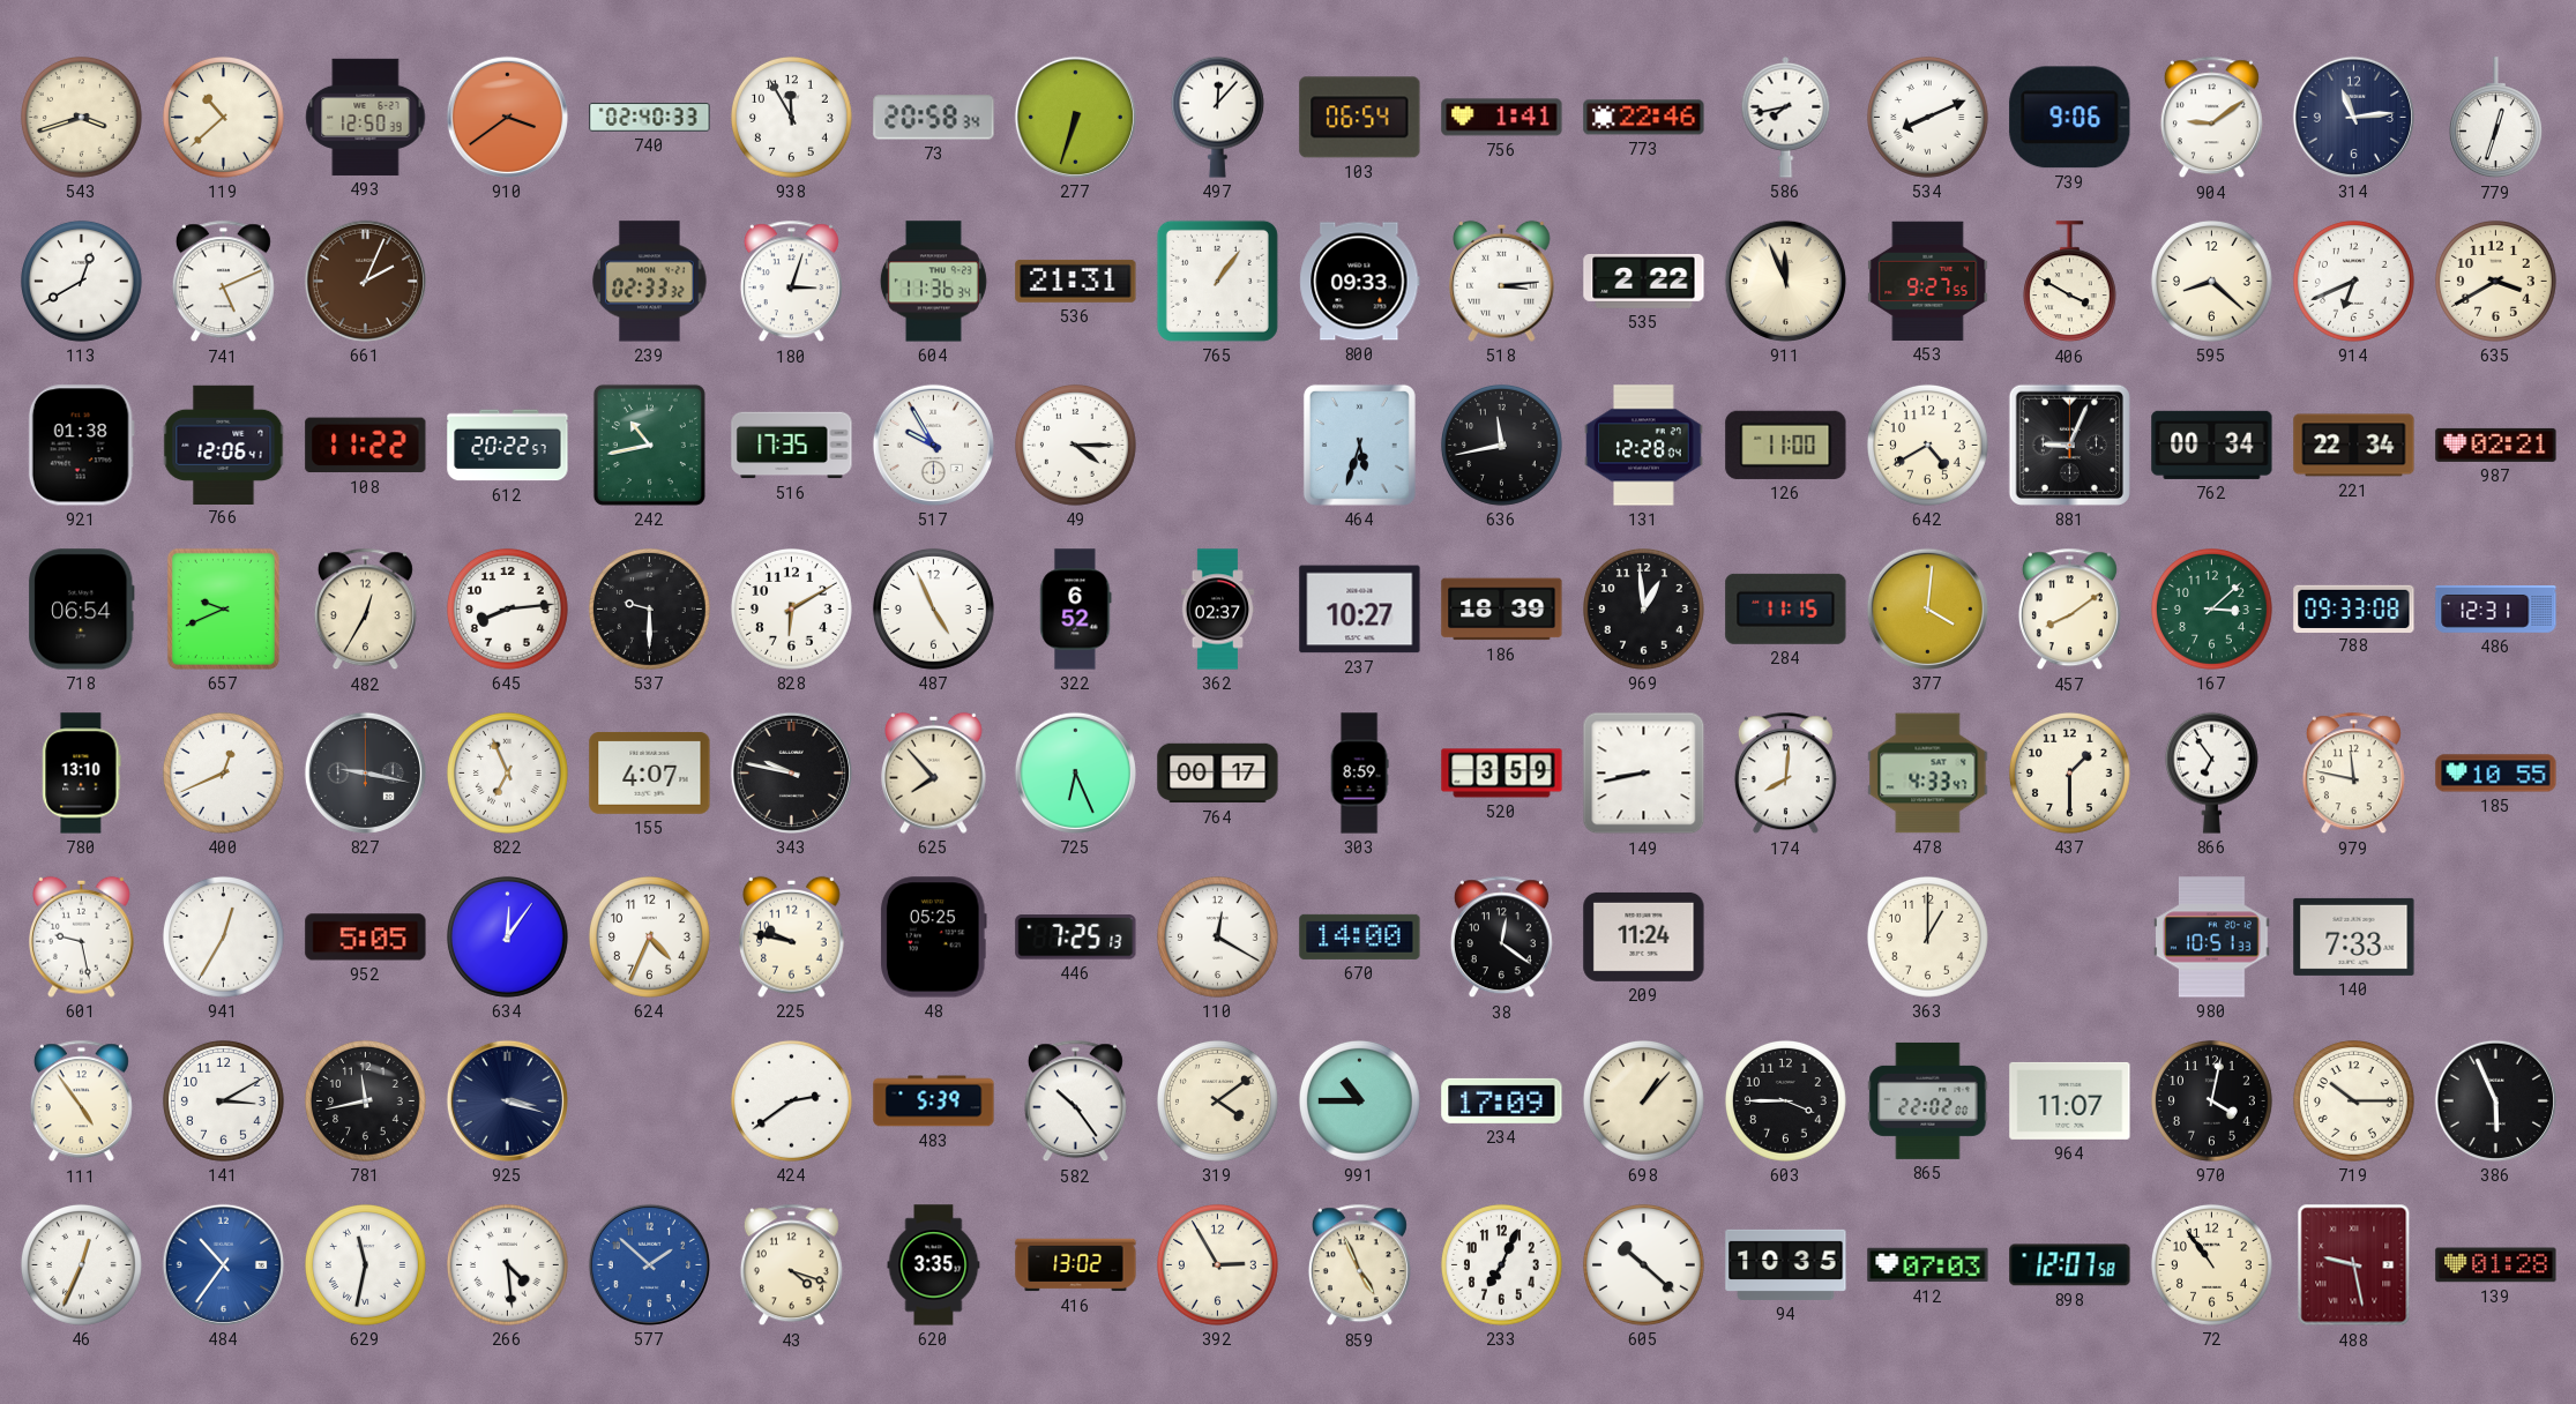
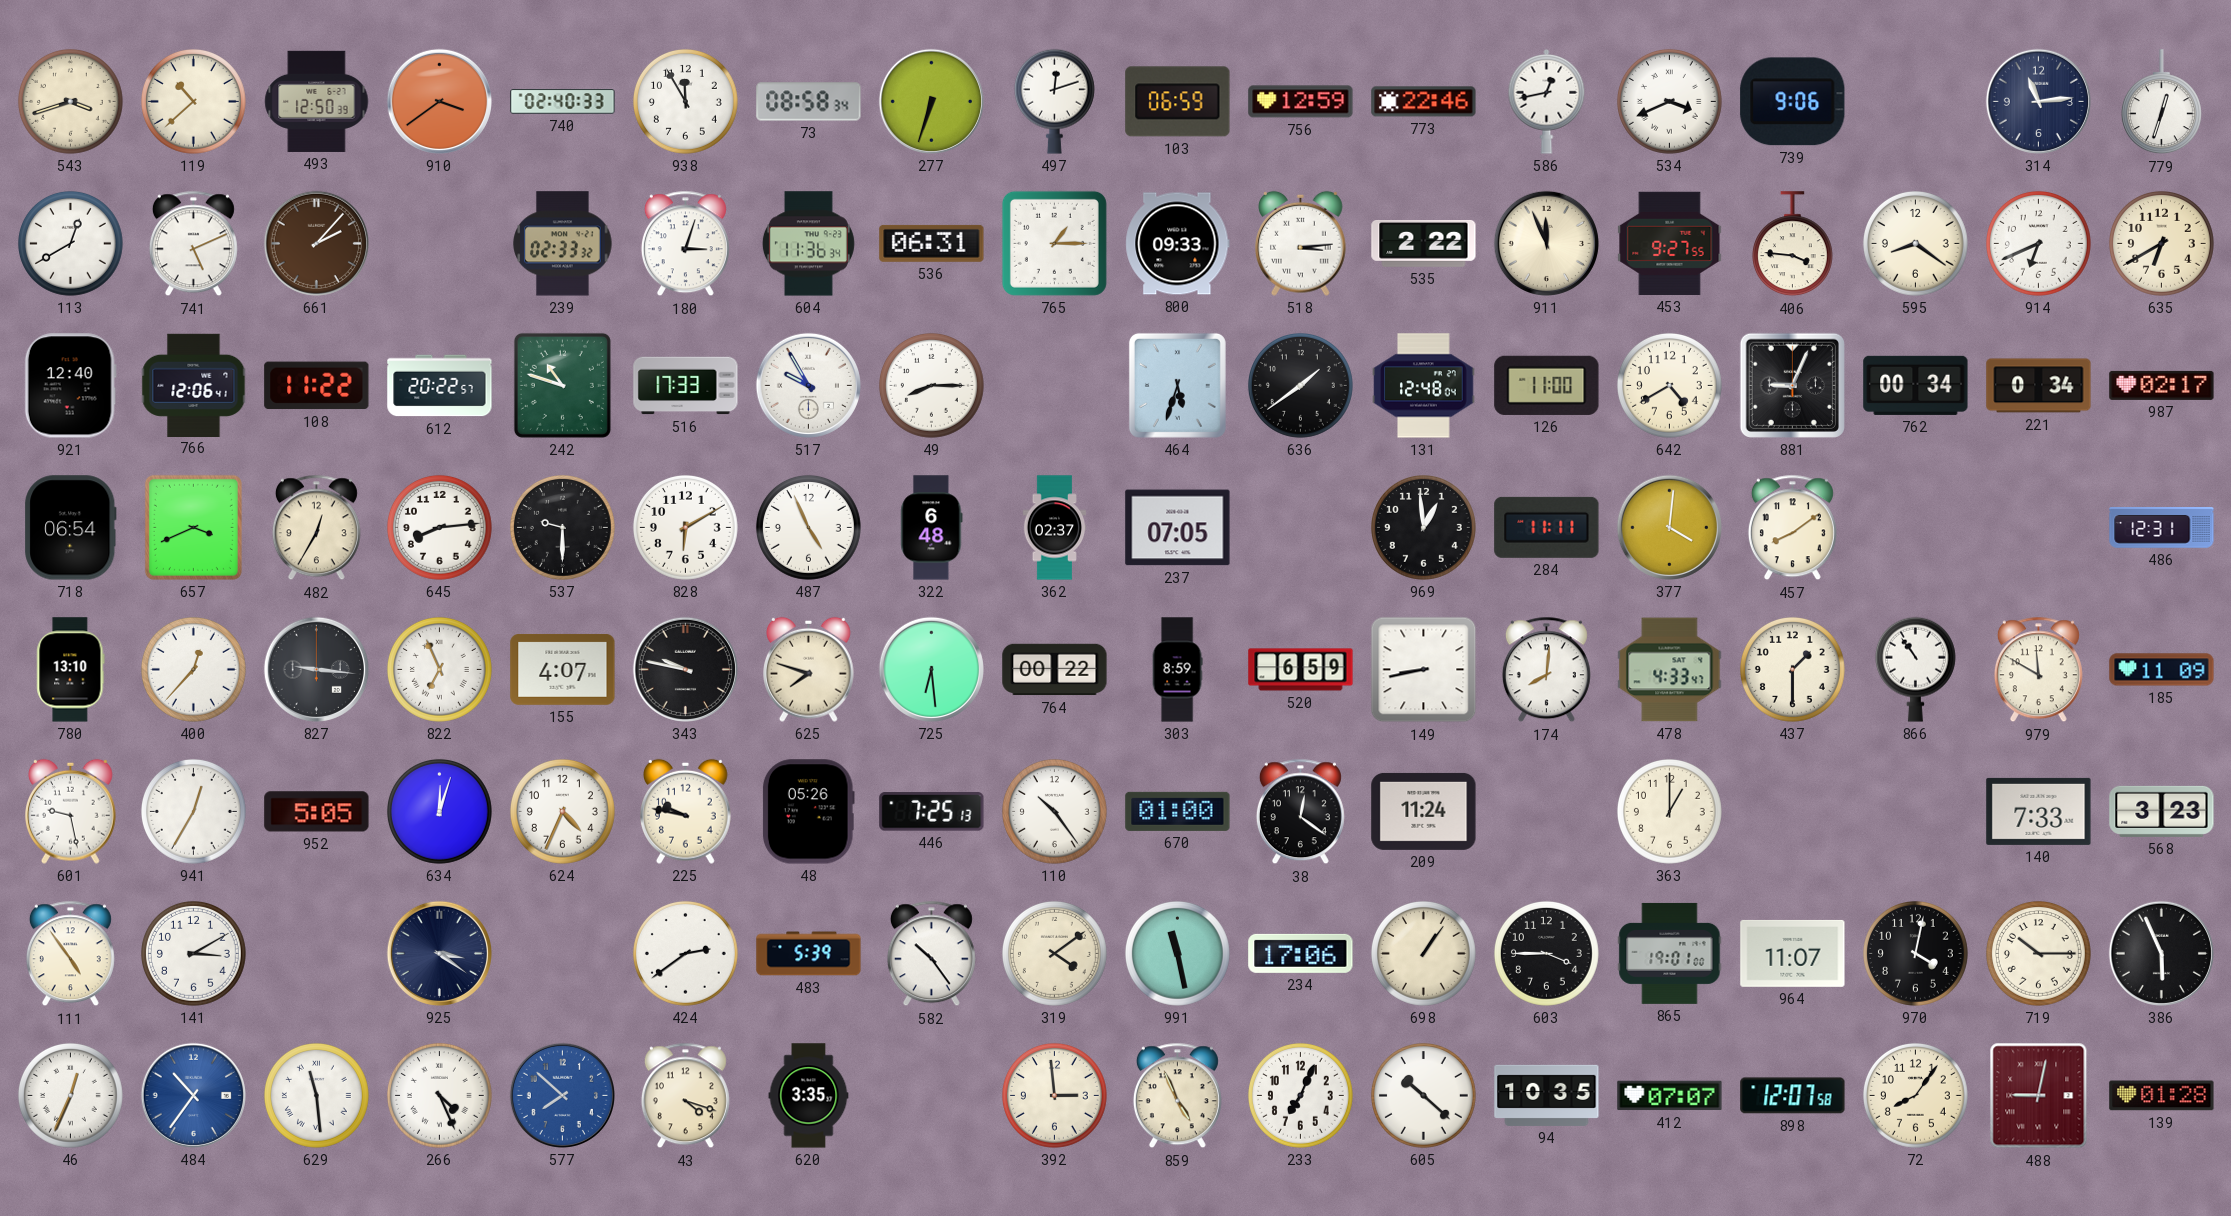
73: 20:58 -> 08:58 (809, 102)
497: 12:07 -> 12:12 (1054, 101)
103: 06:54 -> 06:59 (1178, 102)
756: 1:41 -> 12:59 (1301, 102)
586: 7:43 -> 12:43 (1547, 102)
534: 8:11 -> 3:41 (1669, 101)
904: 9:09 -> none (2211, 118)
661: 2:04 -> 2:07 (316, 243)
536: 21:31 -> 06:31 (932, 243)
765: 1:06 -> 1:15 (1054, 243)
406: 3:50 -> 3:46 (1792, 244)
595: 8:22 -> 8:21 (1915, 243)
635: 3:40 -> 6:40 (2161, 243)
921: 01:38 -> 12:40 (70, 386)
242: 10:43 -> 10:48 (562, 385)
516: 17:35 -> 17:33 (686, 386)
49: 4:15 -> 8:15 (931, 385)
636: 11:43 -> 1:39 (1300, 385)
131: 12:28 -> 12:48 (1424, 386)
221: 22:34 -> 0:34 (2039, 386)
987: 02:21 -> 02:17 (2162, 385)
657: 9:41 -> 3:41 (193, 527)
322: 6:52 -> 6:48 (932, 528)
237: 10:27 -> 07:05 (1178, 528)
186: 18:39 -> none (1502, 610)
284: 11:15 -> 11:11 (1547, 527)
167: 3:08 -> none (2211, 608)
788: 09:33 -> none (2354, 608)
400: 12:41 -> 12:37 (193, 669)
827: 9:17 -> 9:16 (316, 669)
625: 7:53 -> 7:48 (809, 669)
725: 6:26 -> 6:29 (931, 669)
764: 00:17 -> 00:22 (1055, 670)
520: 3:59 -> 6:59 (1301, 670)
866: 6:54 -> 10:54 (1915, 669)
979: 11:47 -> 11:50 (2038, 670)
185: 10:55 -> 11:09 (2162, 670)
634: 12:06 -> 12:03 (439, 811)
48: 05:25 -> 05:26 (808, 812)
110: 12:20 -> 10:24 (1054, 811)
670: 14:00 -> 01:00 (1178, 811)
980: 10:51 -> none (2212, 938)
568: none -> 3:23 (2162, 811)
781: 11:43 -> none (365, 1100)
925: 3:18 -> 3:21 (439, 953)
991: 10:45 -> 11:28 (1177, 953)
234: 17:09 -> 17:06 (1301, 953)
698: 1:07 -> 1:06 (1423, 953)
865: 22:02 -> 19:01 (1670, 953)
629: 11:32 -> 11:29 (316, 1095)
266: 4:29 -> 4:26 (439, 1095)
577: 1:52 -> 7:52 (562, 1095)
416: 13:02 -> none (1076, 1265)
392: 2:55 -> 2:59 (1054, 1095)
412: 07:03 -> 07:07 (1670, 1096)
72: 10:54 -> 8:06 (1915, 1095)
488: 9:28 -> 9:02 (2039, 1096)
